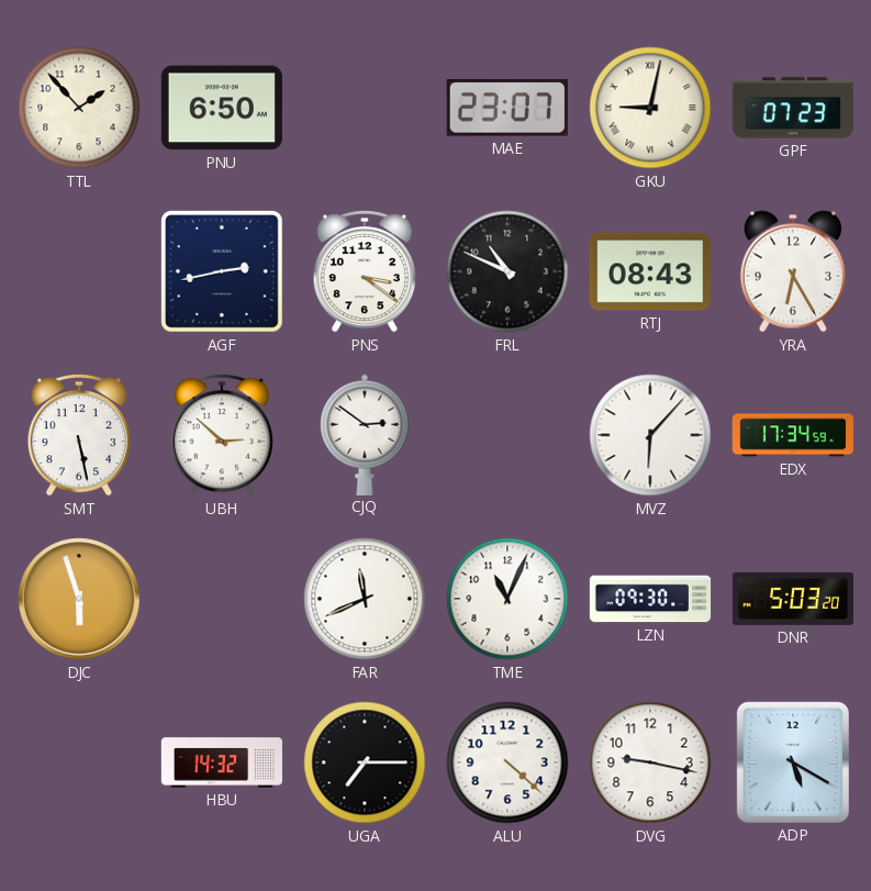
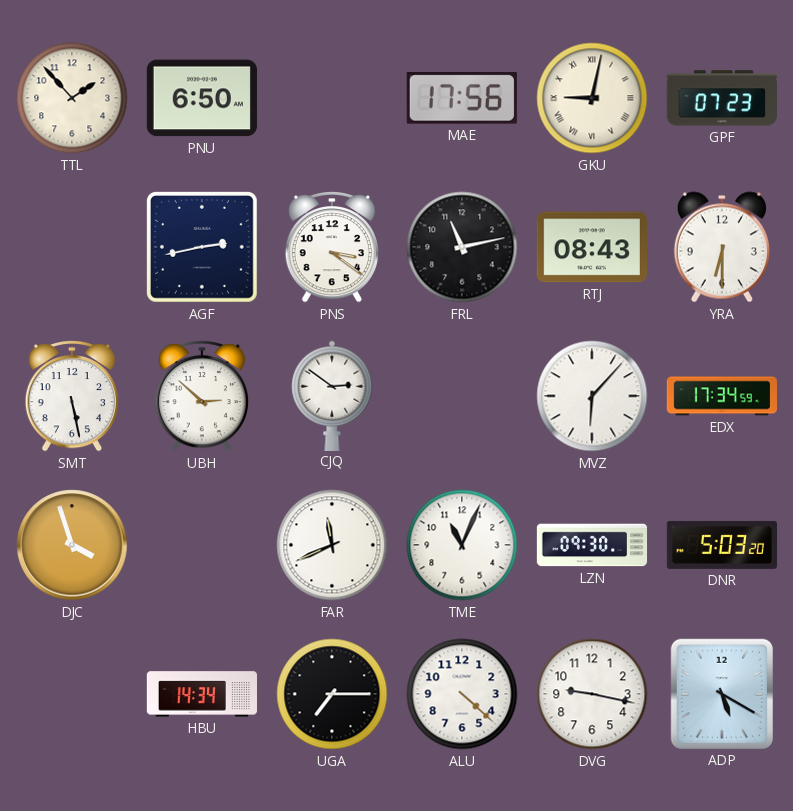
MAE: 23:07 -> 17:56 (462, 98)
FRL: 10:49 -> 11:13 (462, 247)
YRA: 6:25 -> 6:30 (722, 247)
DJC: 5:57 -> 3:57 (72, 545)
HBU: 14:32 -> 14:34 (201, 694)
